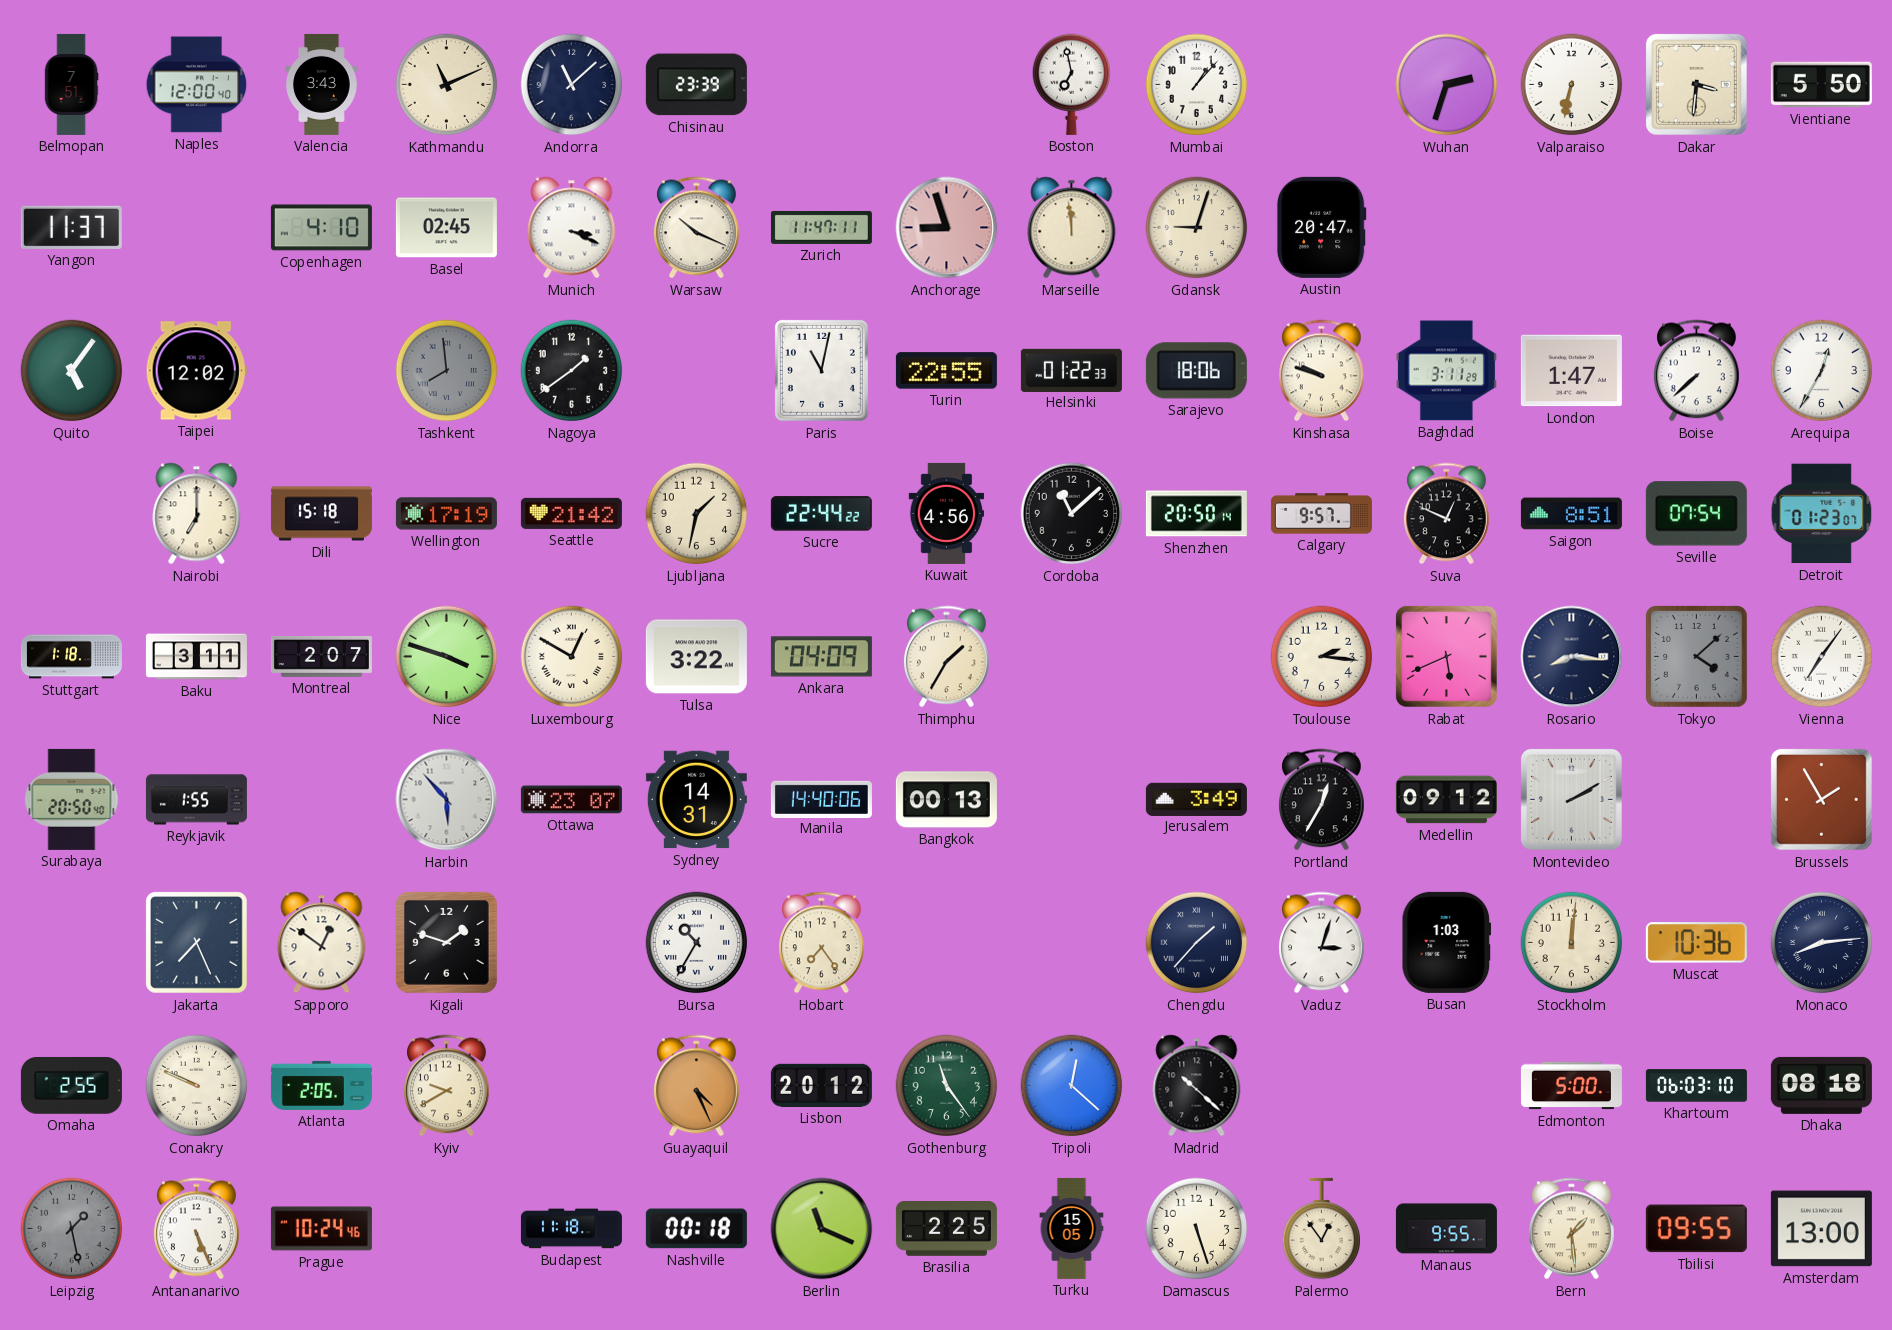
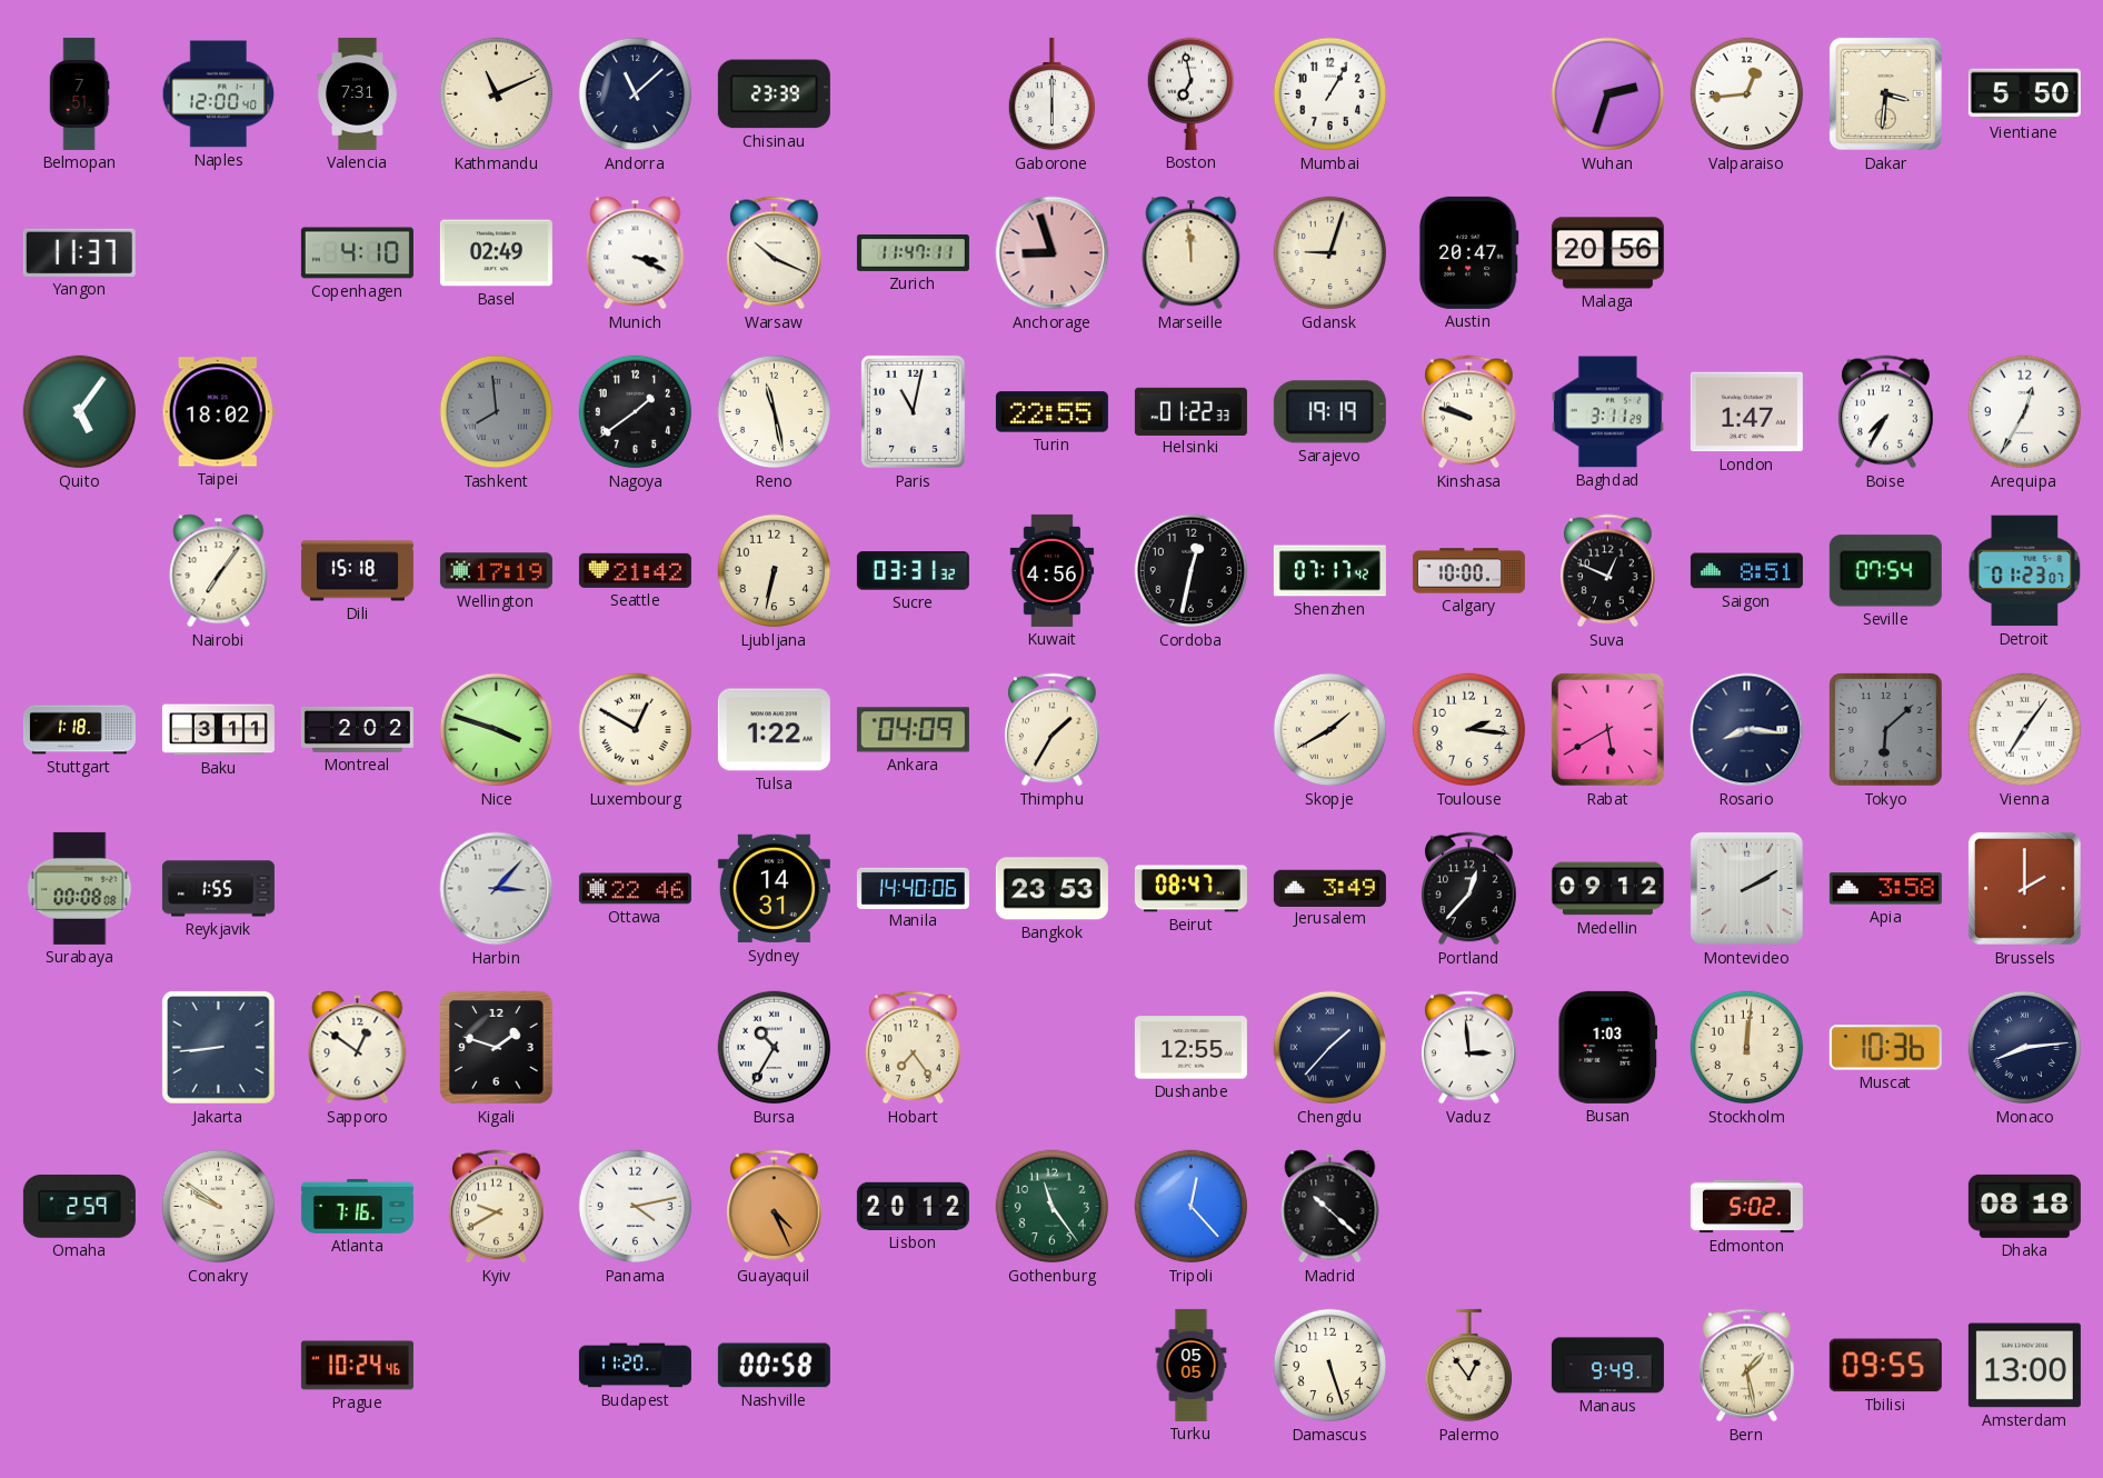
Valencia: 3:43 -> 7:31 (358, 93)
Gaborone: none -> 6:00 (1051, 94)
Mumbai: 1:07 -> 1:05 (1330, 94)
Valparaiso: 6:32 -> 12:44 (1747, 94)
Basel: 02:45 -> 02:49 (496, 253)
Malaga: none -> 20:56 (1607, 253)
Taipei: 12:02 -> 18:02 (218, 412)
Reno: none -> 11:28 (775, 412)
Sarajevo: 18:06 -> 19:19 (1329, 412)
Boise: 7:38 -> 7:35 (1886, 412)
Nairobi: 7:00 -> 7:06 (219, 571)
Ljubljana: 1:32 -> 6:32 (775, 571)
Sucre: 22:44 -> 03:31 (913, 571)
Cordoba: 11:08 -> 12:32 (1192, 571)
Shenzhen: 20:50 -> 07:17 (1329, 571)
Calgary: 9:57 -> 10:00 (1468, 571)
Montreal: 2:07 -> 2:02 (357, 729)
Tulsa: 3:22 -> 1:22 (774, 730)
Skopje: none -> 1:40 (1330, 730)
Rabat: 5:41 -> 5:40 (1607, 729)
Tokyo: 4:08 -> 6:08 (1886, 730)
Surabaya: 20:50 -> 00:08 (80, 888)
Harbin: 5:53 -> 3:07 (497, 889)
Ottawa: 23:07 -> 22:46 (635, 889)
Bangkok: 00:13 -> 23:53 (1051, 889)
Beirut: none -> 08:47 (1190, 889)
Portland: 12:35 -> 12:37 (1469, 889)
Apia: none -> 3:58 (1885, 889)
Brussels: 1:55 -> 2:00 (2024, 888)
Jakarta: 7:26 -> 8:44 (219, 1048)
Dushanbe: none -> 12:55 (1190, 1048)
Vaduz: 3:03 -> 2:59 (1469, 1048)
Omaha: 2:55 -> 2:59 (79, 1206)
Conakry: 9:49 -> 9:51 (219, 1207)
Atlanta: 2:05 -> 7:16 (357, 1206)
Panama: none -> 4:13 (636, 1207)
Tripoli: 12:22 -> 12:23 (1192, 1207)
Edmonton: 5:00 -> 5:02 (1746, 1207)
Khartoum: 06:03 -> none (1696, 1086)
Leipzig: 1:28 -> none (72, 1229)
Antananarivo: 5:26 -> none (197, 1229)
Budapest: 11:18 -> 11:20 (635, 1366)
Nashville: 00:18 -> 00:58 (774, 1366)
Berlin: 11:19 -> none (822, 1229)
Brasilia: 2:25 -> none (946, 1229)
Turku: 15:05 -> 05:05 (1192, 1365)
Manaus: 9:55 -> 9:49 (1607, 1366)
Bern: 1:29 -> 1:28 (1747, 1366)
